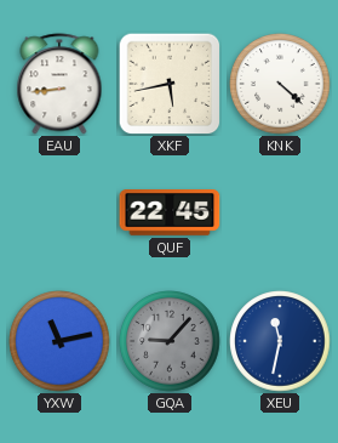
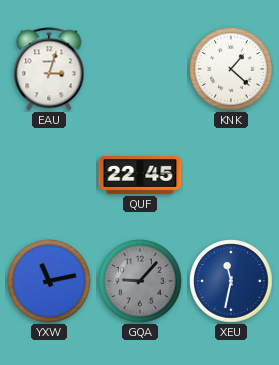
EAU: 8:44 -> 3:03 (49, 69)
XKF: 5:43 -> none (170, 84)
KNK: 4:22 -> 1:22 (231, 69)
